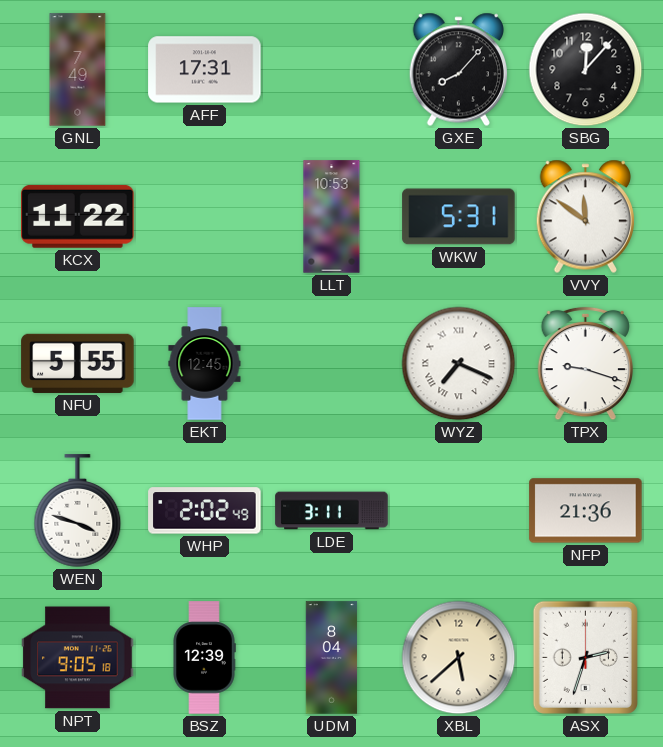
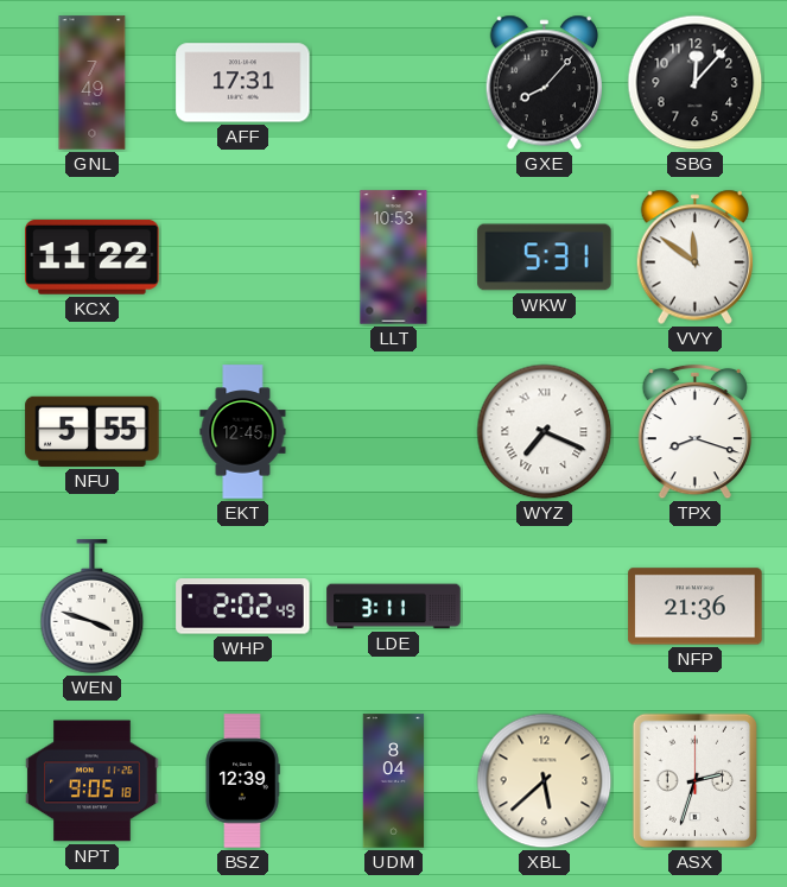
TPX: 9:18 -> 8:18 (694, 432)
